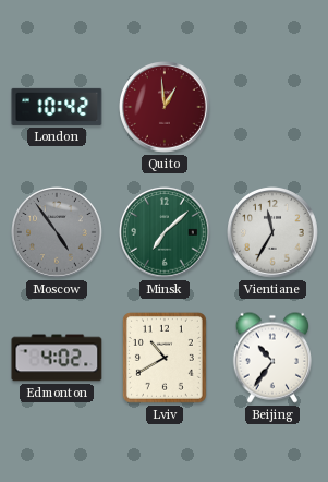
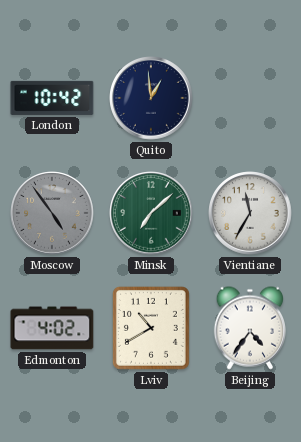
Quito dial: burgundy -> navy (151, 98)
Beijing: 10:36 -> 4:36 (250, 328)
